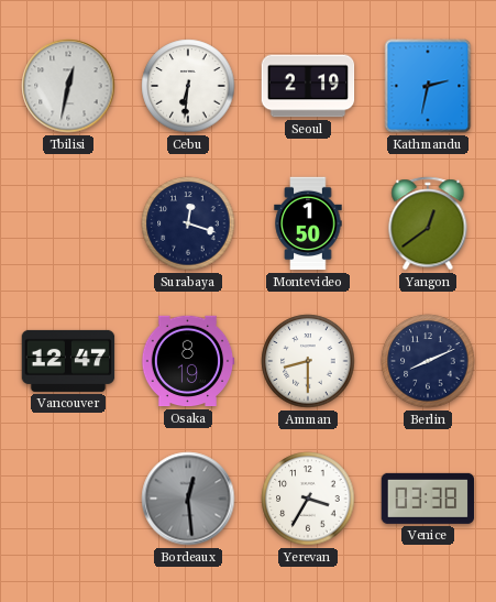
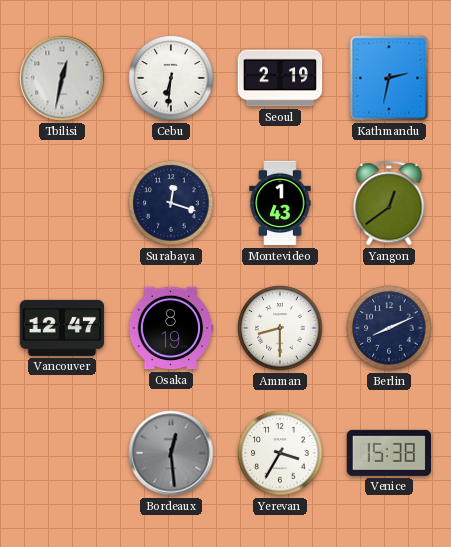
Montevideo: 1:50 -> 1:43 (280, 203)
Venice: 03:38 -> 15:38 (389, 453)
